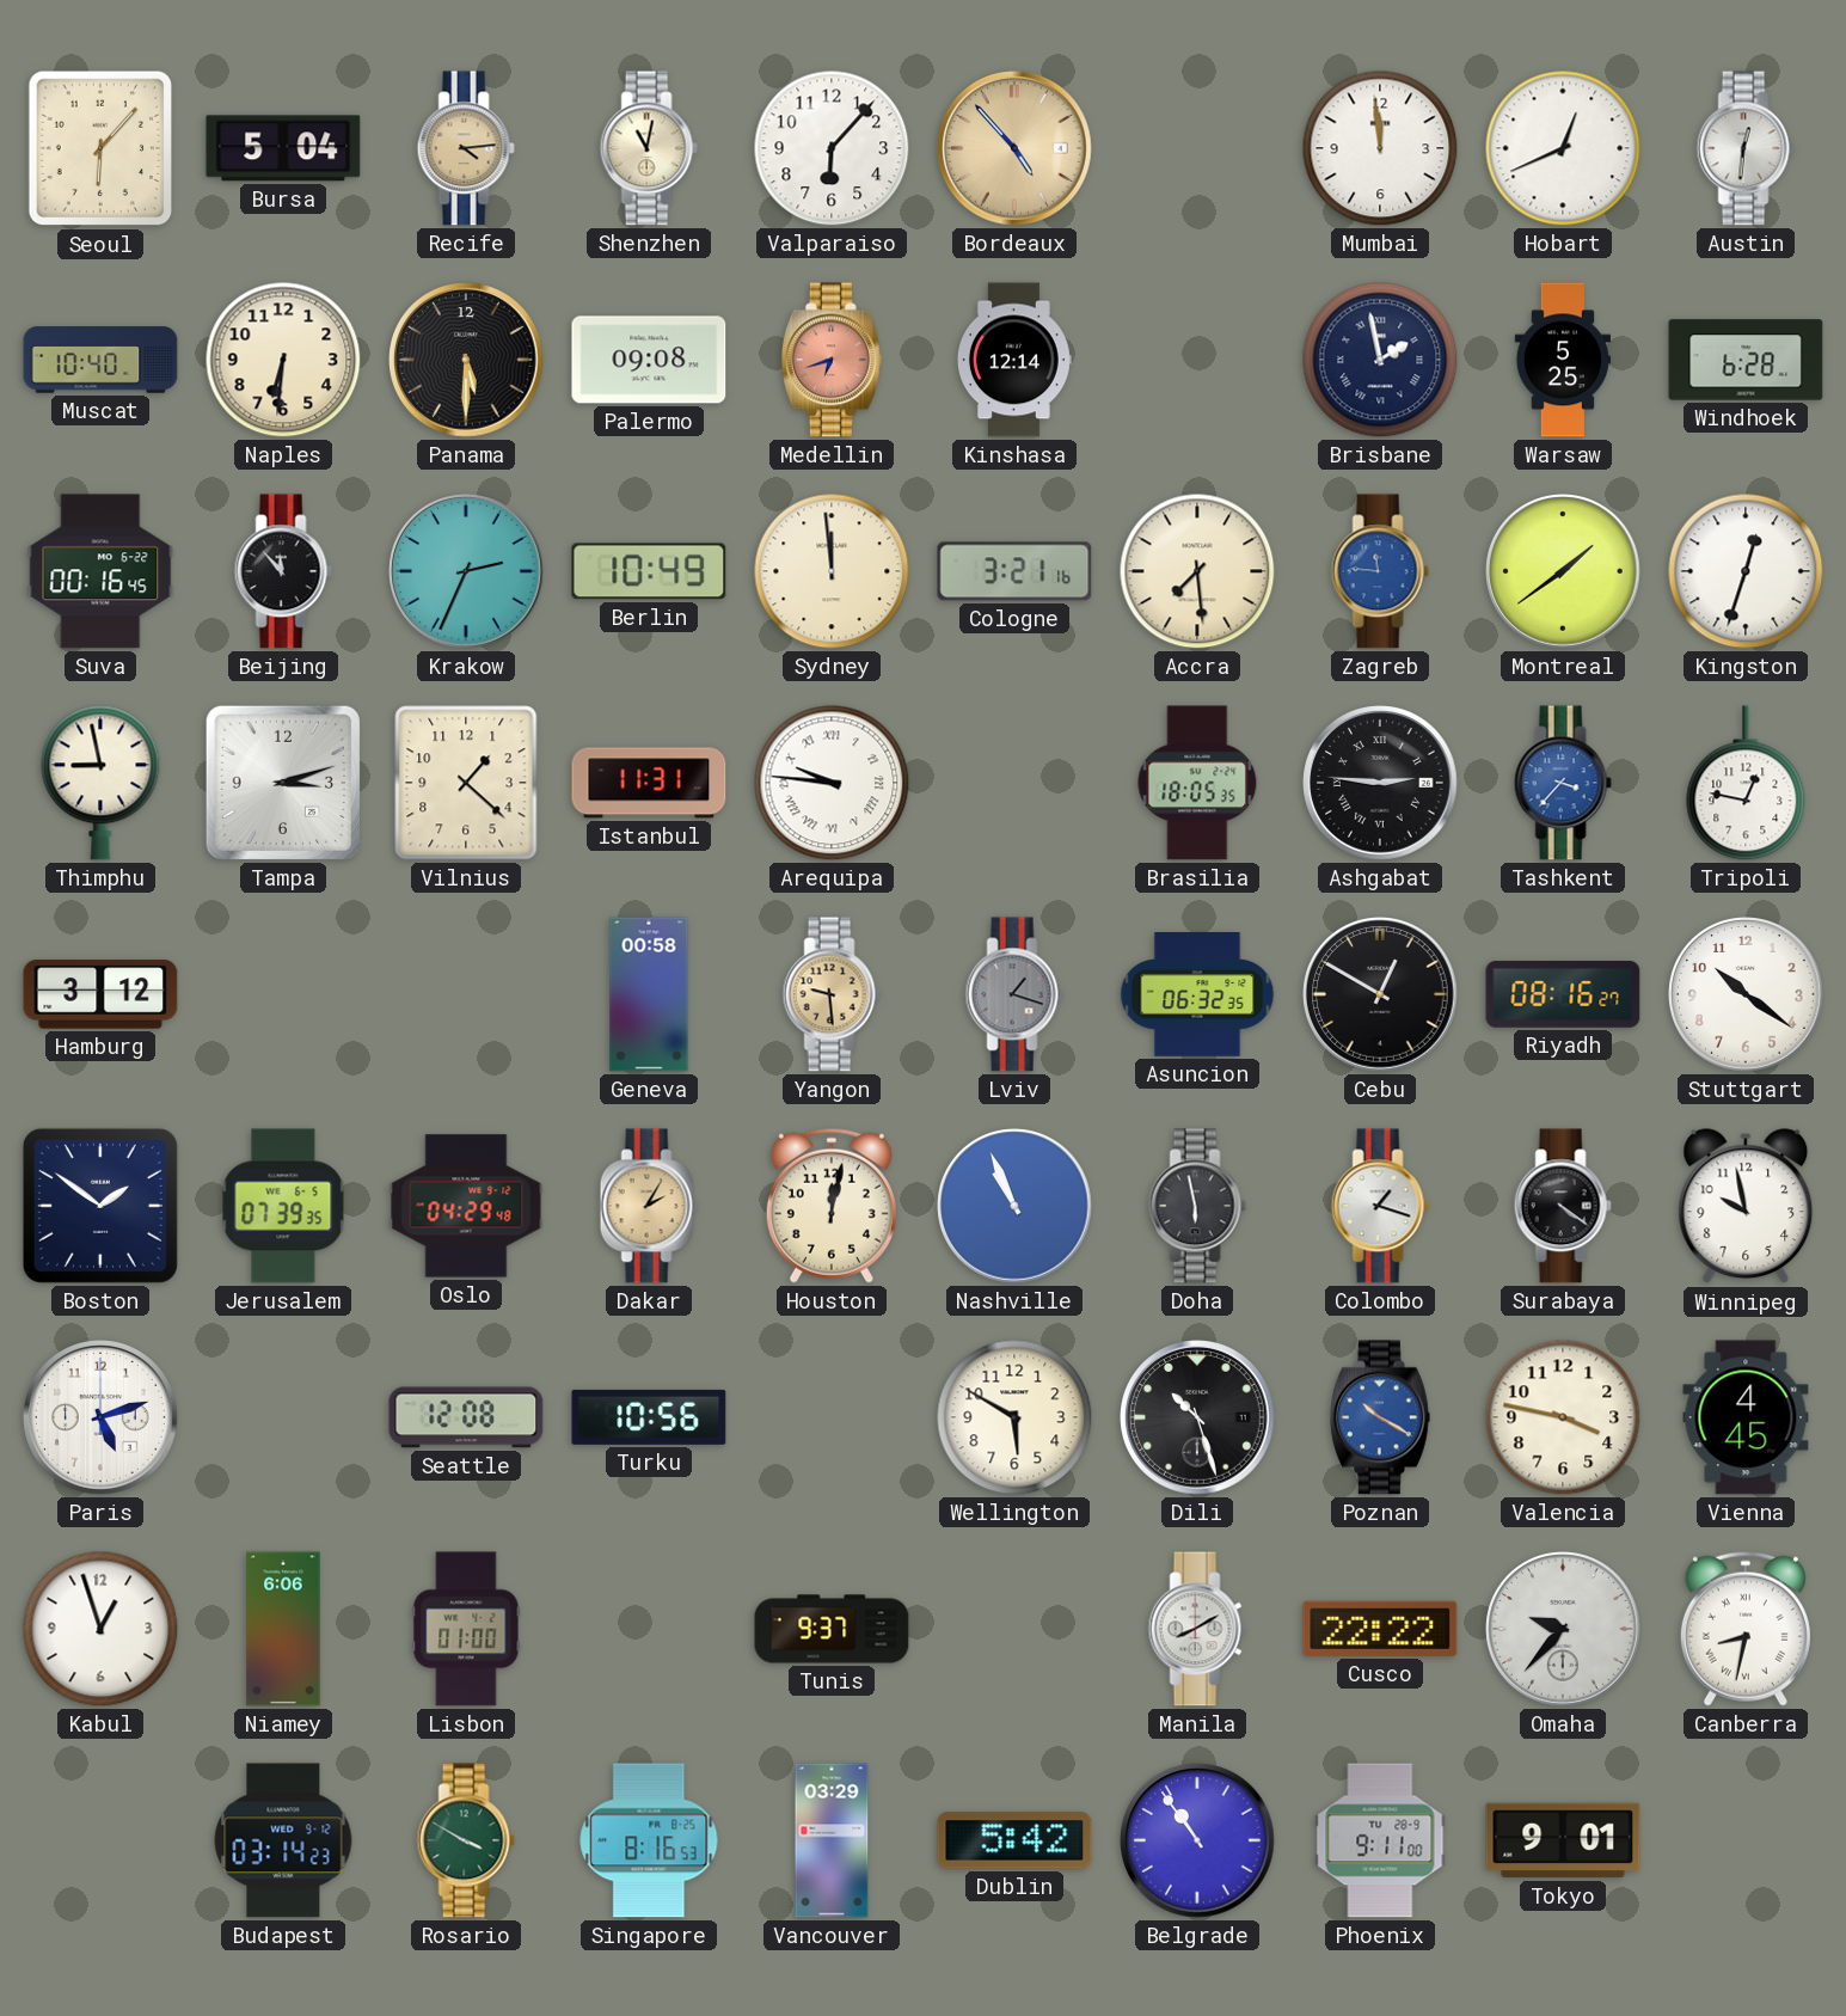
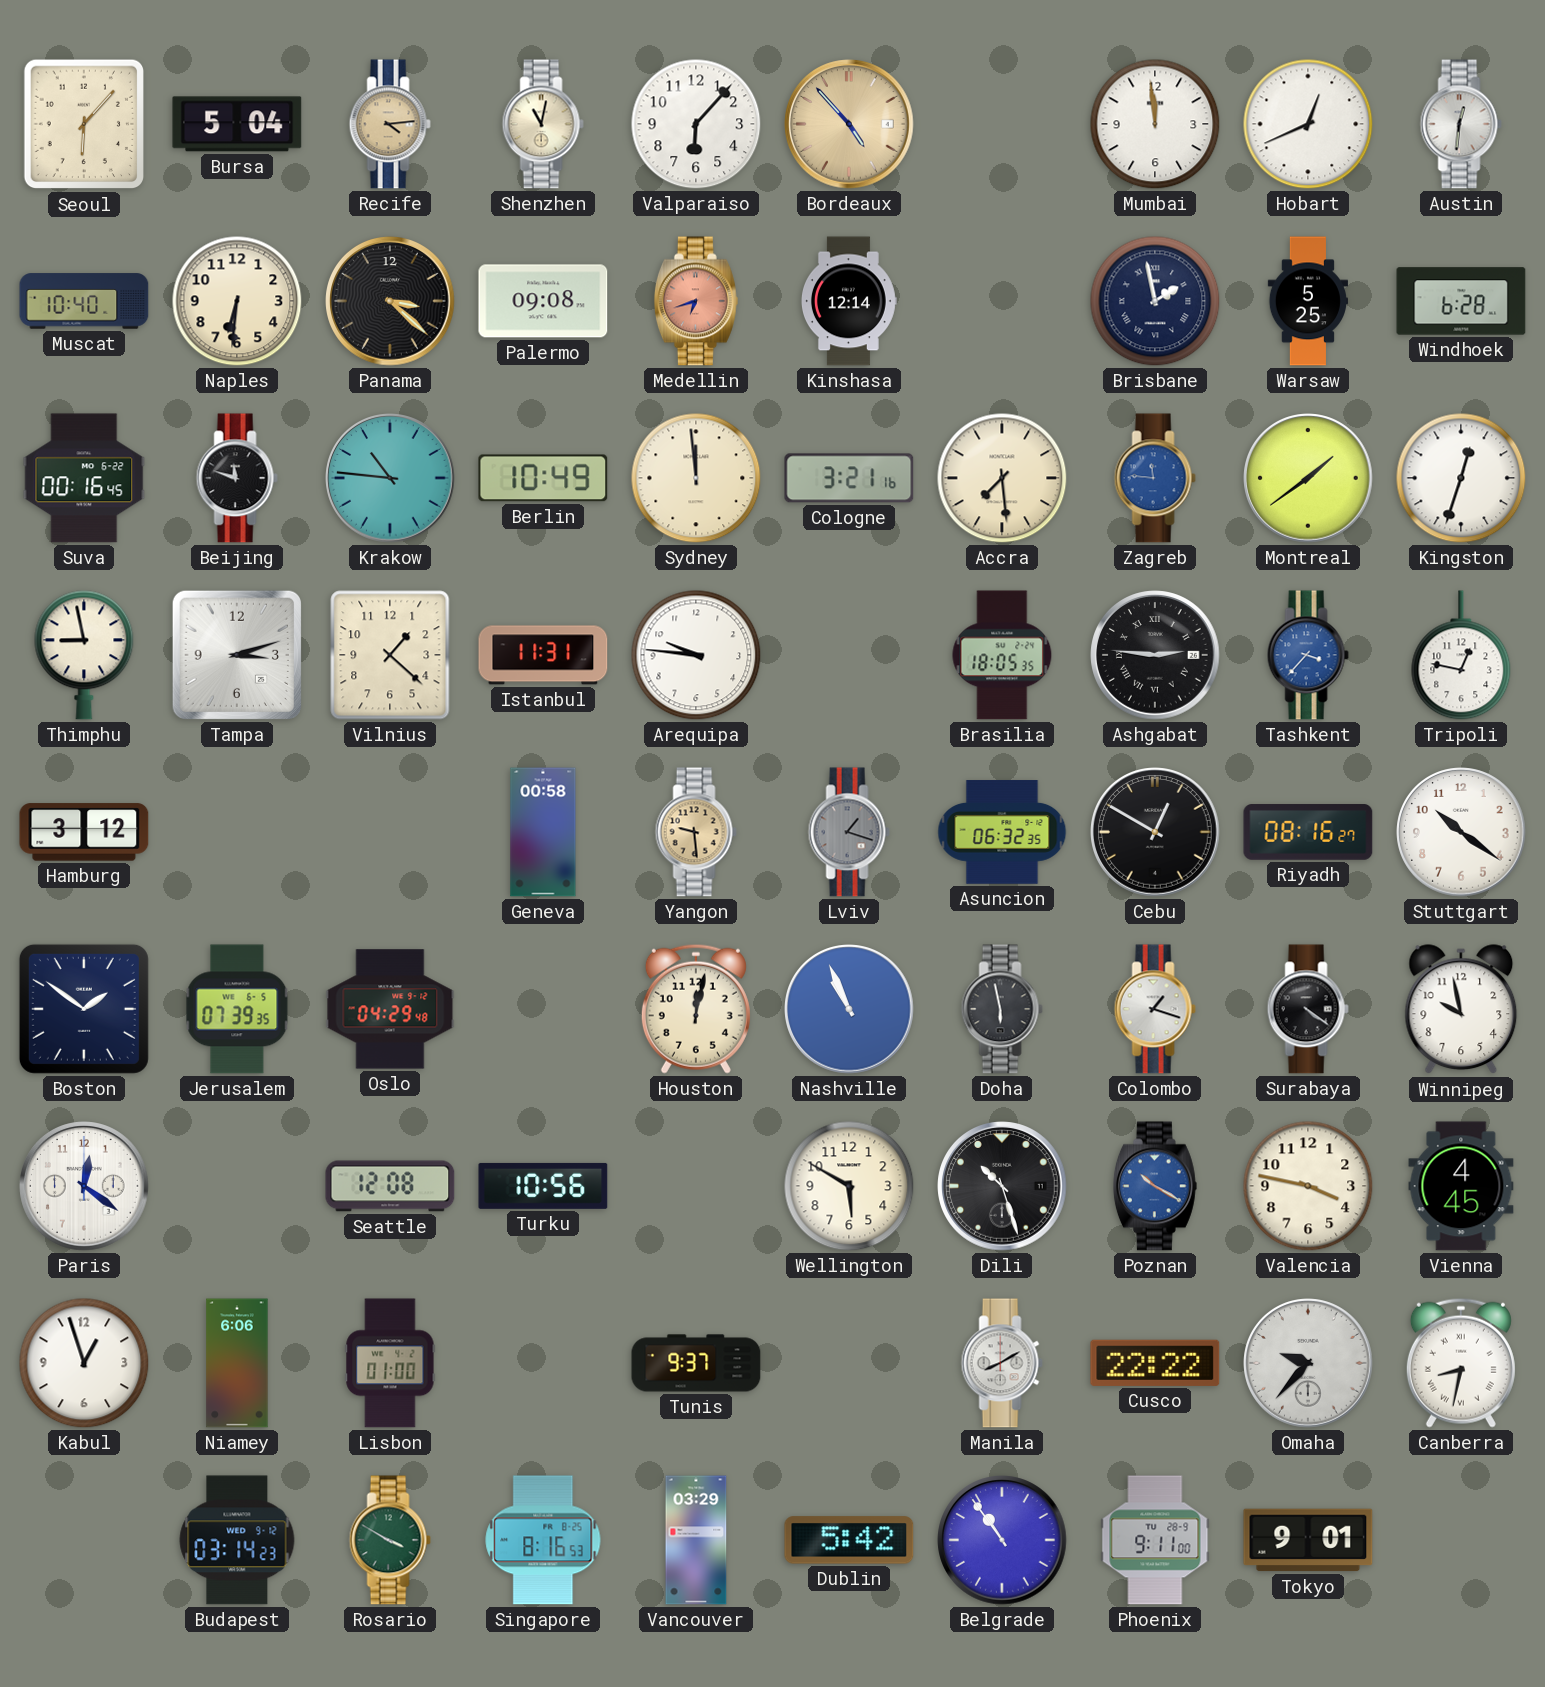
Panama: 5:30 -> 3:22 (390, 301)
Beijing: 11:53 -> 11:48 (237, 478)
Krakow: 2:34 -> 10:46 (390, 478)
Arequipa numerals: Roman -> Arabic (696, 655)
Dakar: 2:05 -> none (649, 1206)
Paris: 5:12 -> 12:21 (84, 1186)
